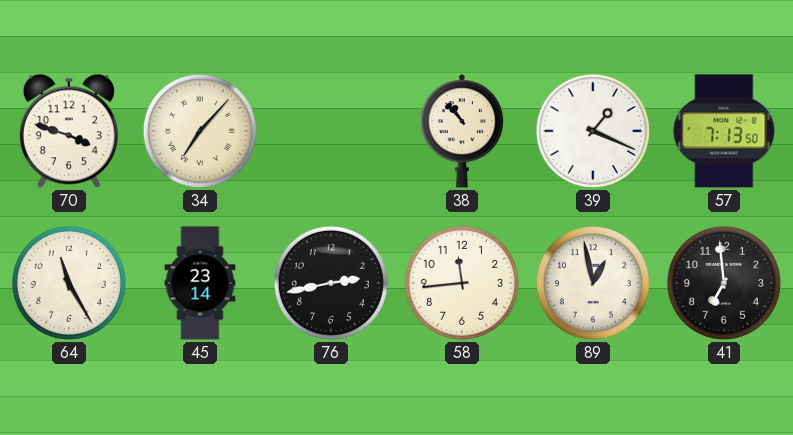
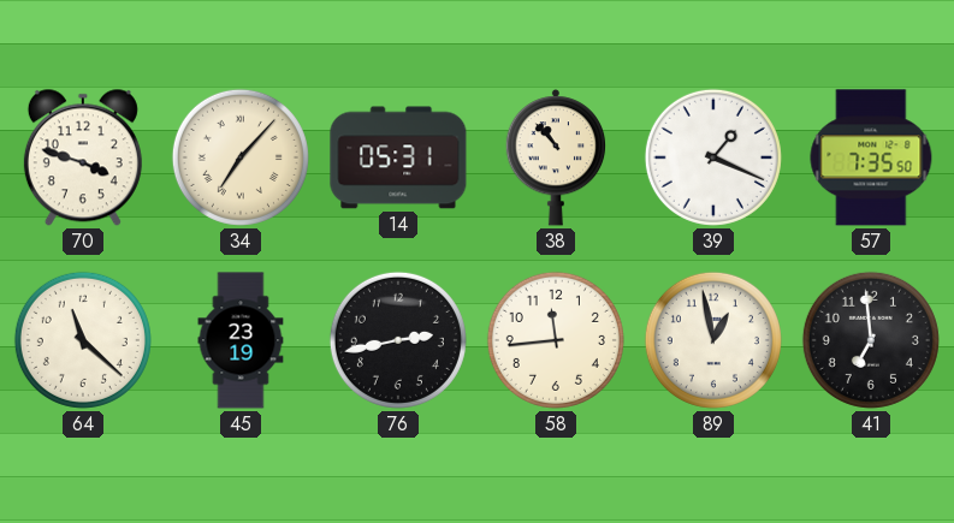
14: none -> 05:31 (398, 158)
57: 7:13 -> 7:35 (871, 158)
64: 11:25 -> 11:22 (83, 340)
45: 23:14 -> 23:19 (241, 340)
